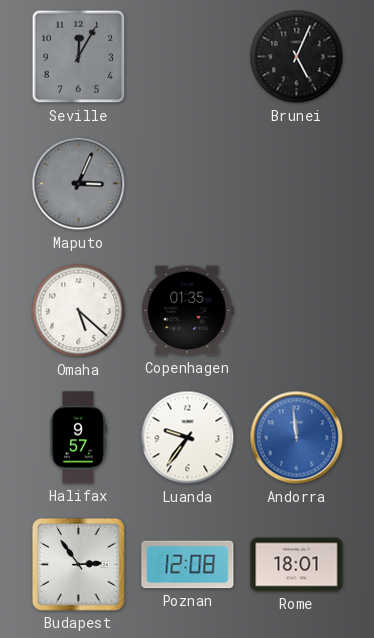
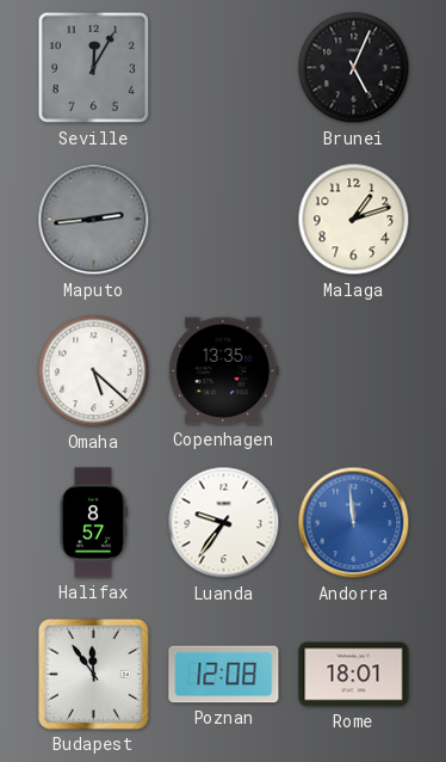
Maputo: 3:04 -> 2:44 (94, 220)
Malaga: none -> 1:12 (354, 220)
Copenhagen: 01:35 -> 13:35 (224, 371)
Halifax: 9:57 -> 8:57 (93, 523)
Budapest: 2:54 -> 11:54 (93, 674)
